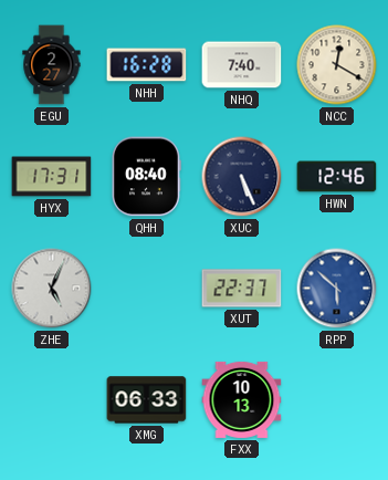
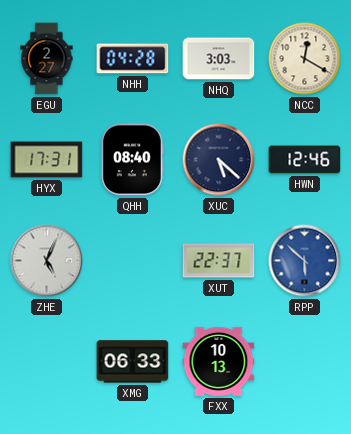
NHH: 16:28 -> 04:28 (133, 59)
NHQ: 7:40 -> 3:03 (219, 59)
XUC: 5:26 -> 5:22 (219, 160)
